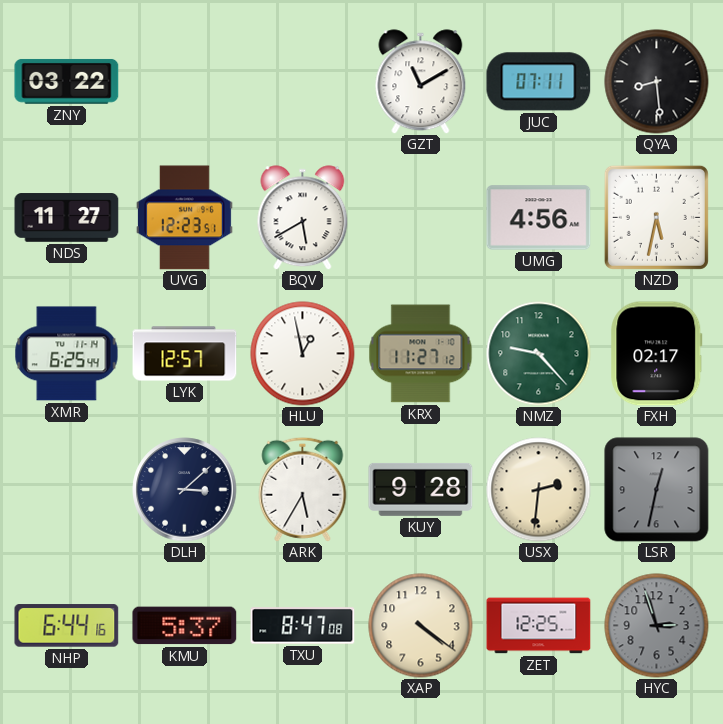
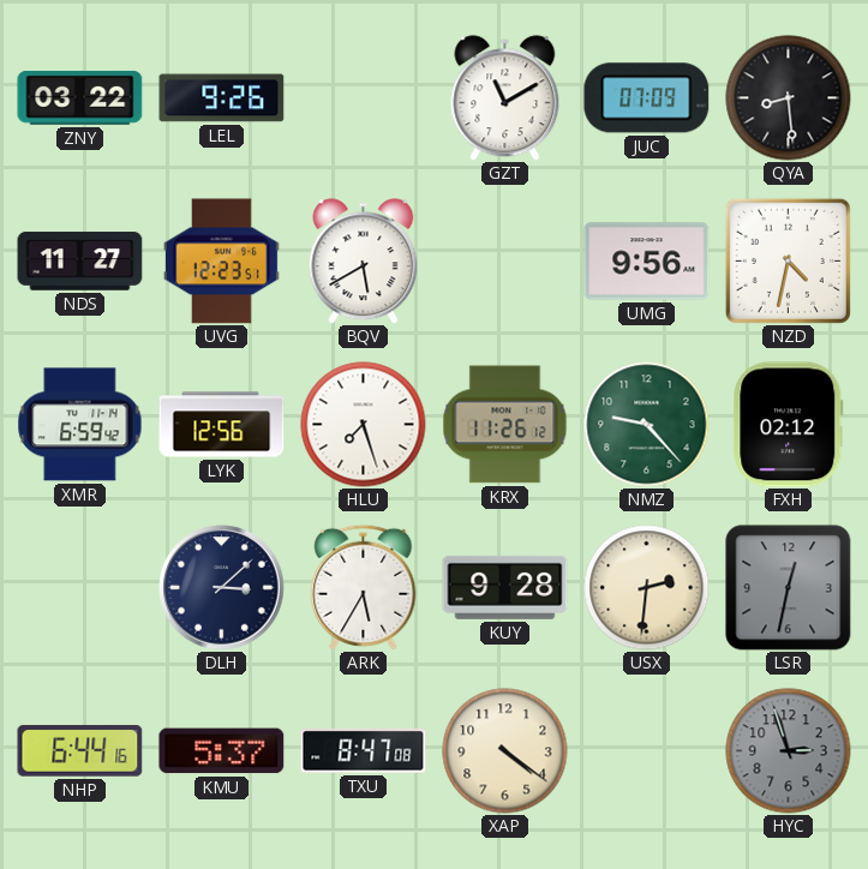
LEL: none -> 9:26 (222, 98)
JUC: 07:11 -> 07:09 (647, 98)
UMG: 4:56 -> 9:56 (647, 262)
NZD: 5:32 -> 4:32 (788, 260)
XMR: 6:25 -> 6:59 (80, 425)
LYK: 12:57 -> 12:56 (222, 425)
HLU: 12:58 -> 7:27 (364, 425)
KRX: 11:27 -> 11:26 (505, 425)
FXH: 02:17 -> 02:12 (789, 425)
ZET: 12:25 -> none (539, 626)
